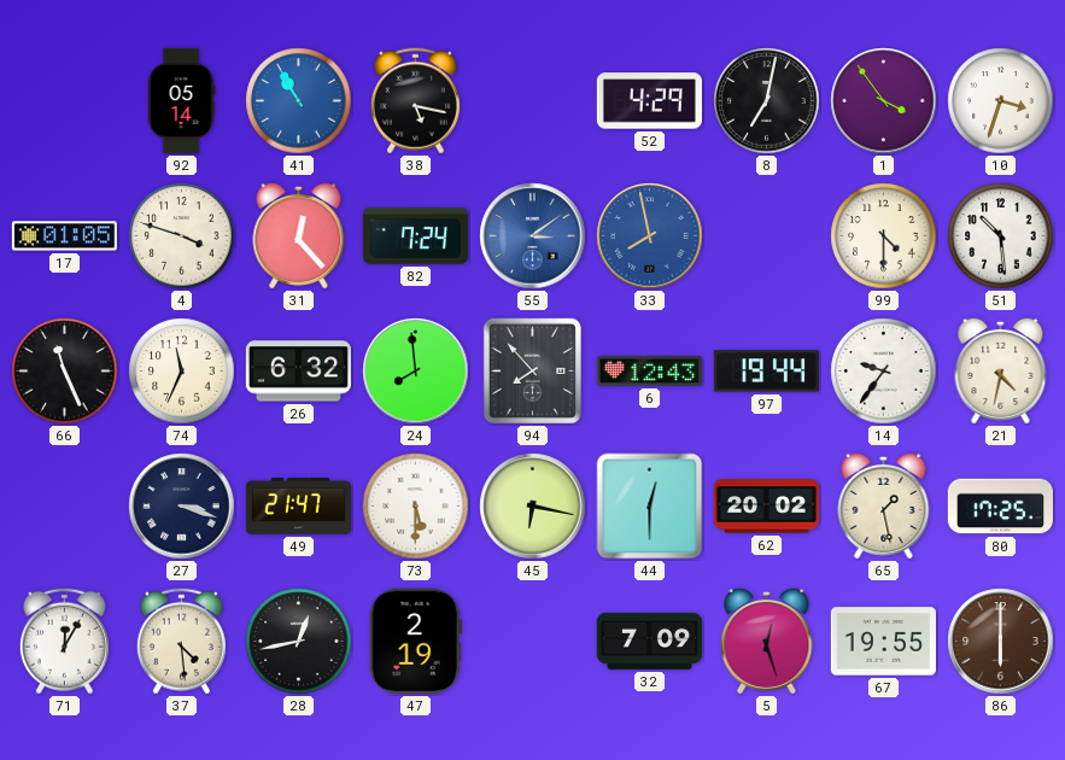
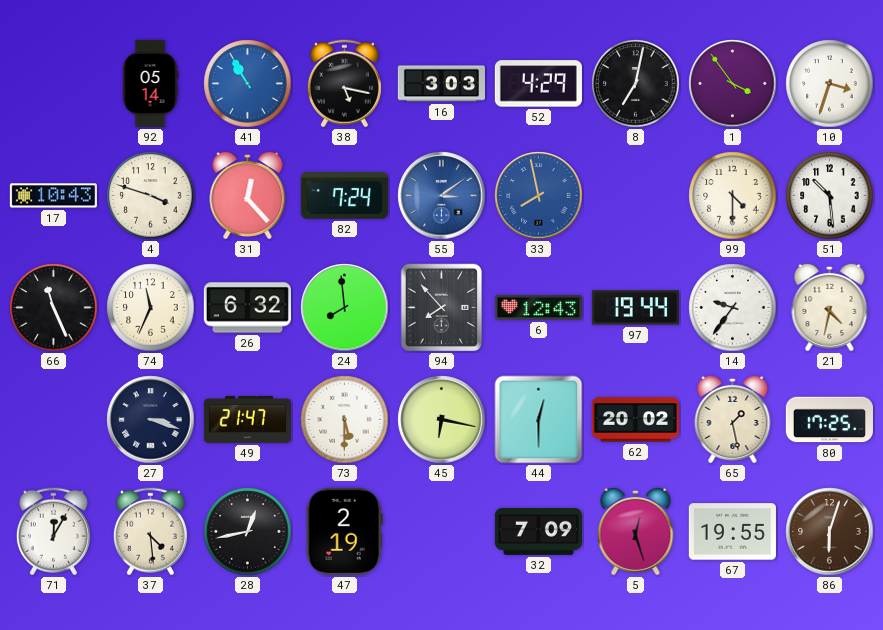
16: none -> 3:03 (441, 84)
17: 01:05 -> 10:43 (53, 196)
86: 6:00 -> 6:03 (830, 532)
